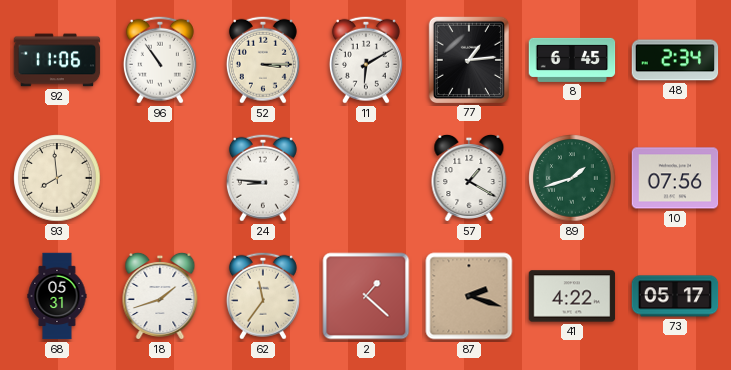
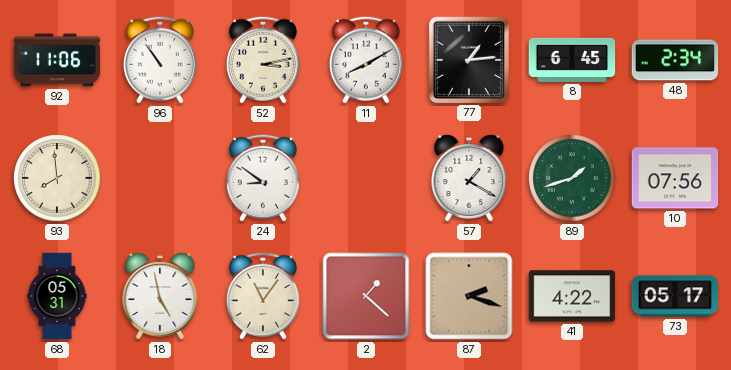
52: 3:15 -> 3:13 (263, 60)
11: 6:10 -> 8:10 (366, 60)
24: 8:46 -> 8:51 (263, 178)
18: 1:42 -> 4:58 (160, 296)
62: 11:36 -> 11:06 (263, 296)
